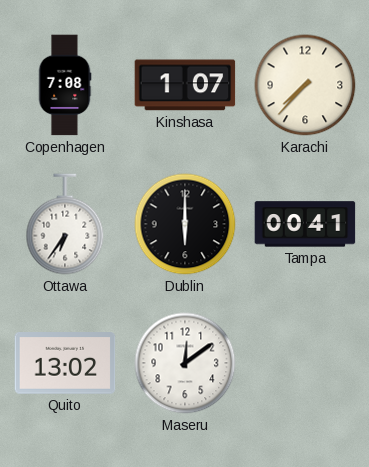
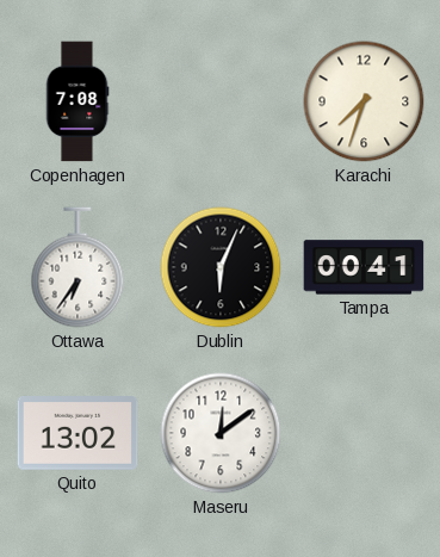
Kinshasa: 1:07 -> none (185, 85)
Karachi: 7:37 -> 7:33 (364, 101)
Dublin: 6:00 -> 6:04 (221, 267)
